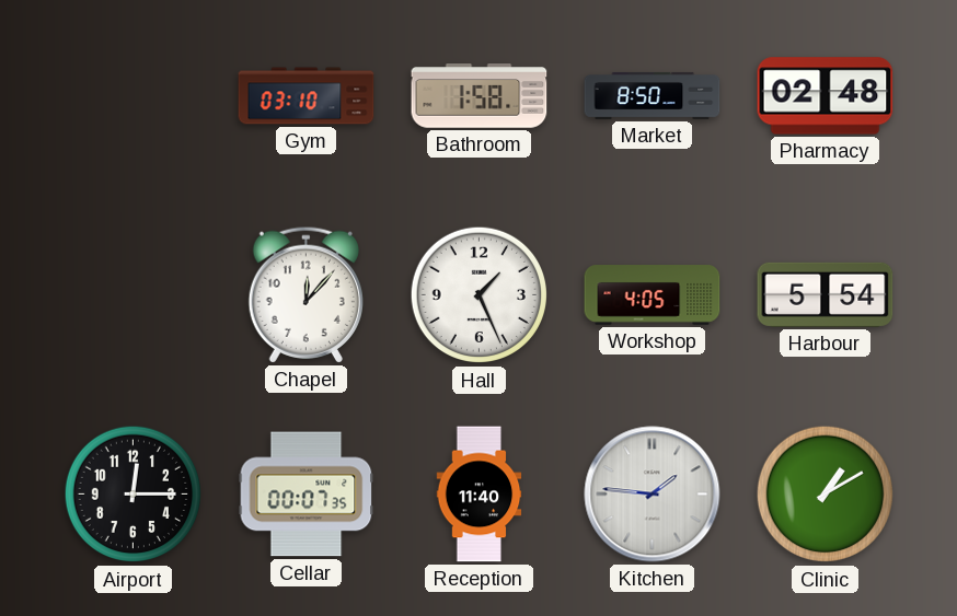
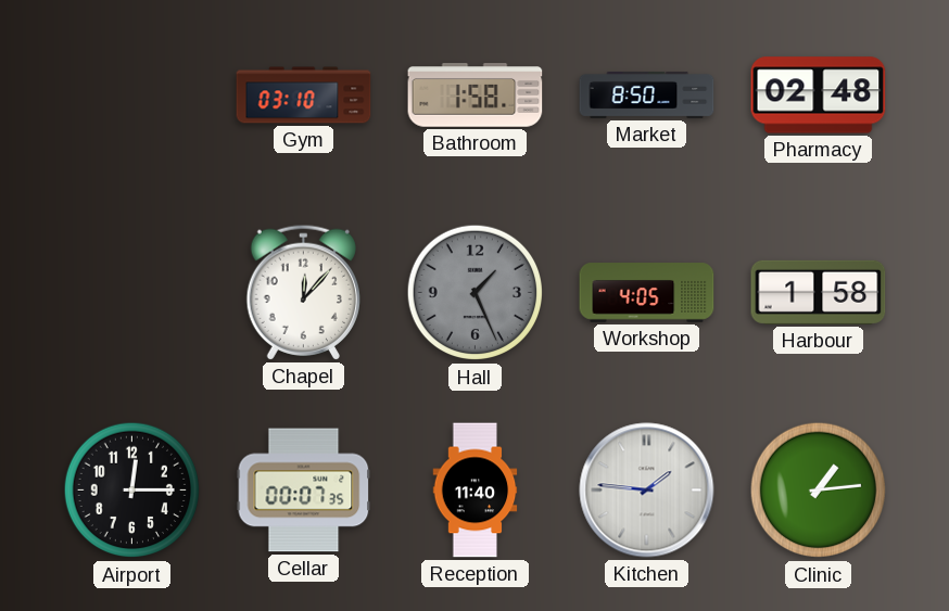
Hall dial: white -> grey (476, 293)
Harbour: 5:54 -> 1:58 (819, 292)
Clinic: 1:10 -> 1:14 (819, 491)
